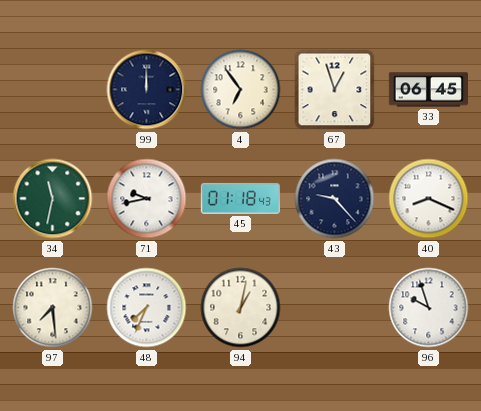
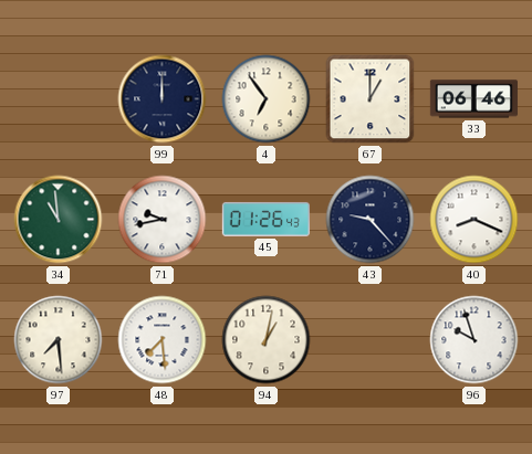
67: 12:57 -> 1:00 (371, 99)
33: 06:45 -> 06:46 (473, 99)
34: 11:32 -> 10:59 (59, 220)
45: 01:18 -> 01:26 (265, 219)
48: 7:34 -> 7:29 (163, 340)
